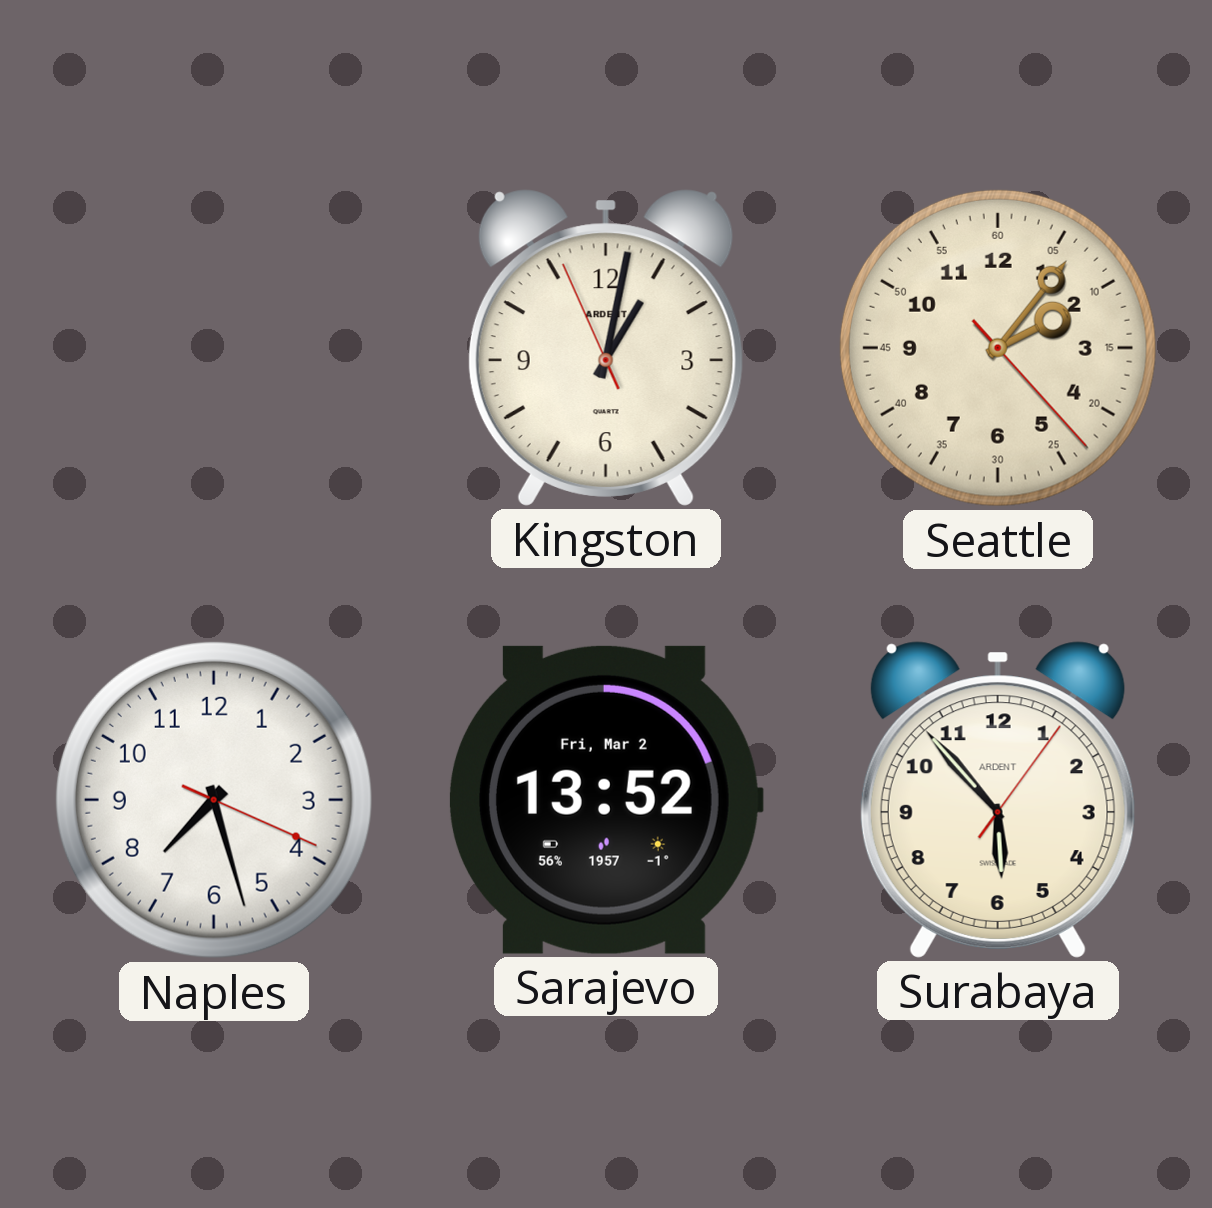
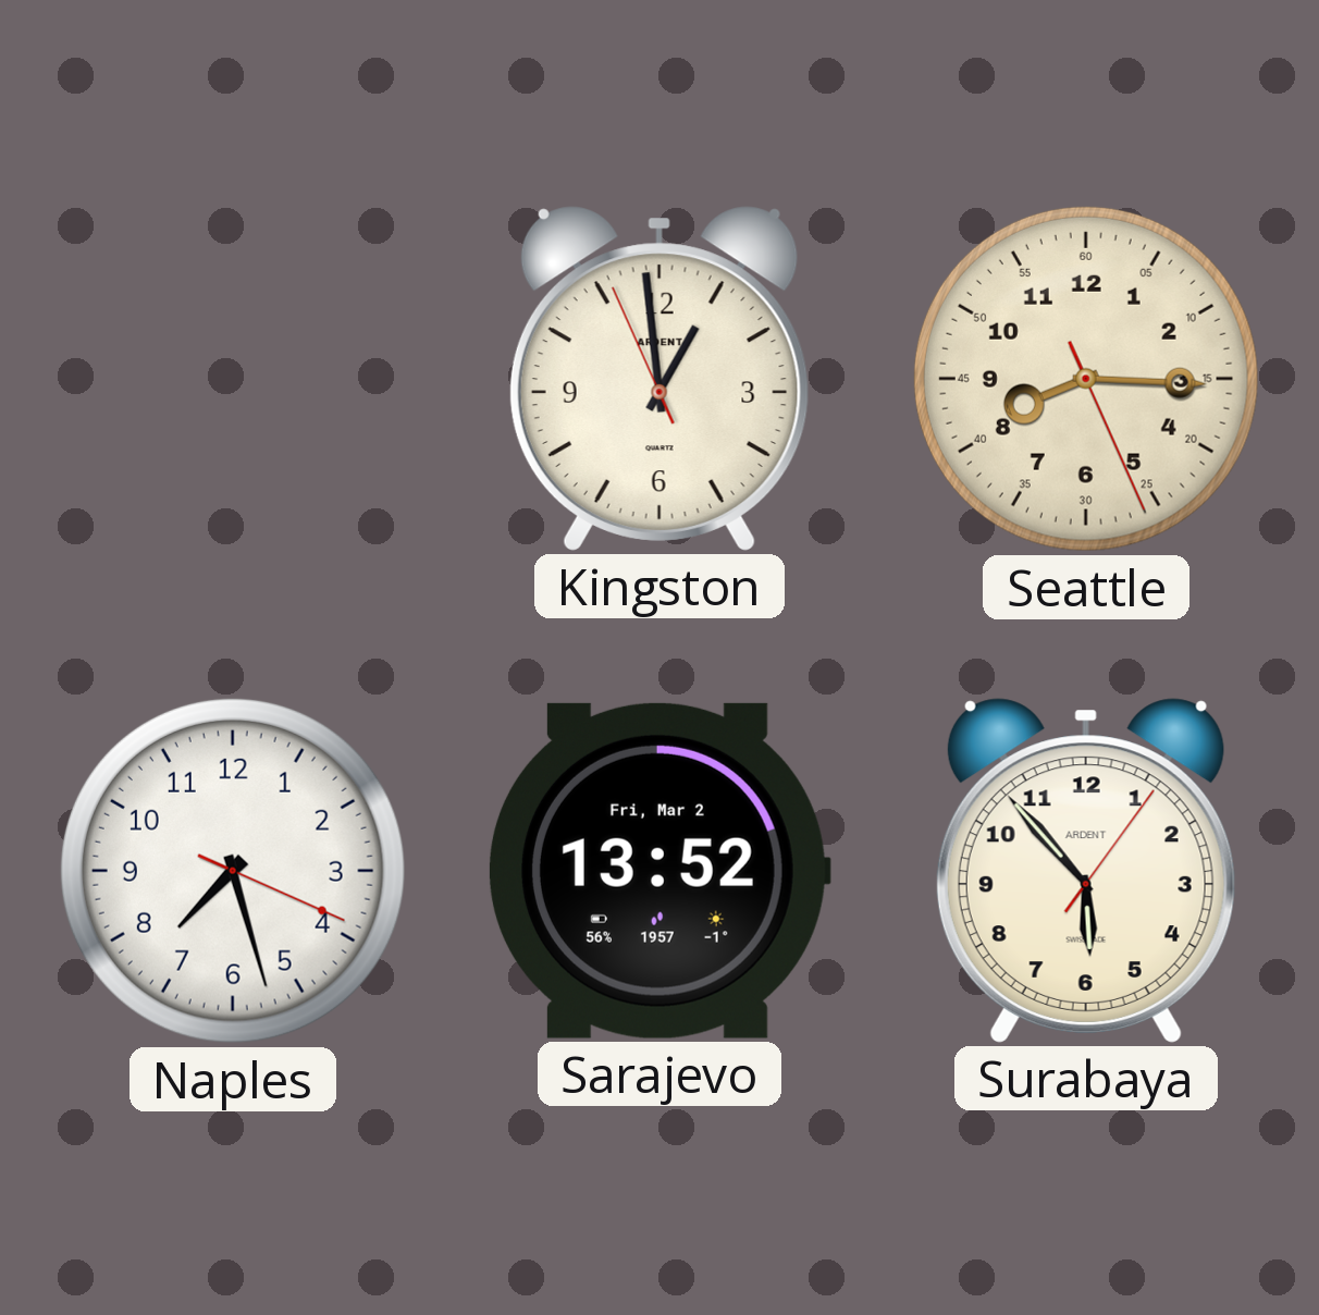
Kingston: 1:01 -> 12:58 (659, 379)
Seattle: 2:06 -> 8:15 (1086, 379)
